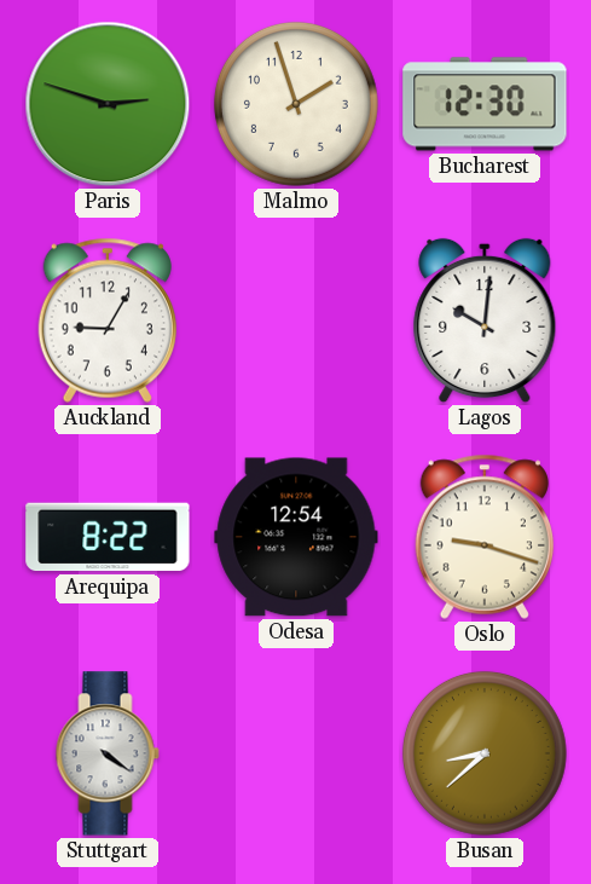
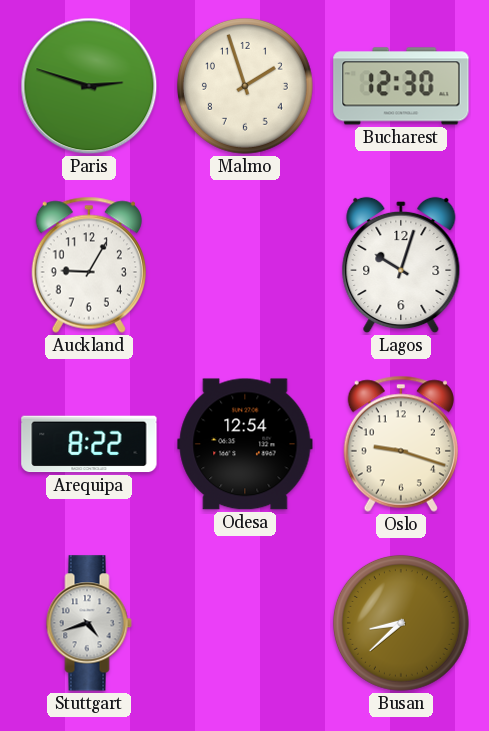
Lagos: 10:01 -> 10:03 (401, 265)
Stuttgart: 4:21 -> 4:42 (89, 623)
